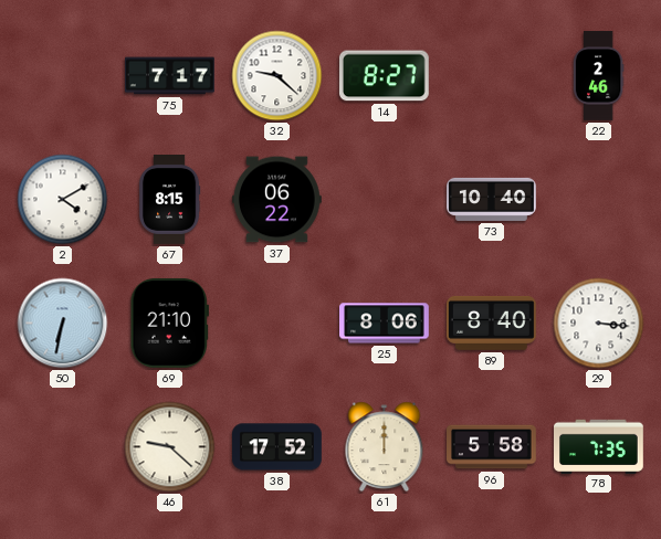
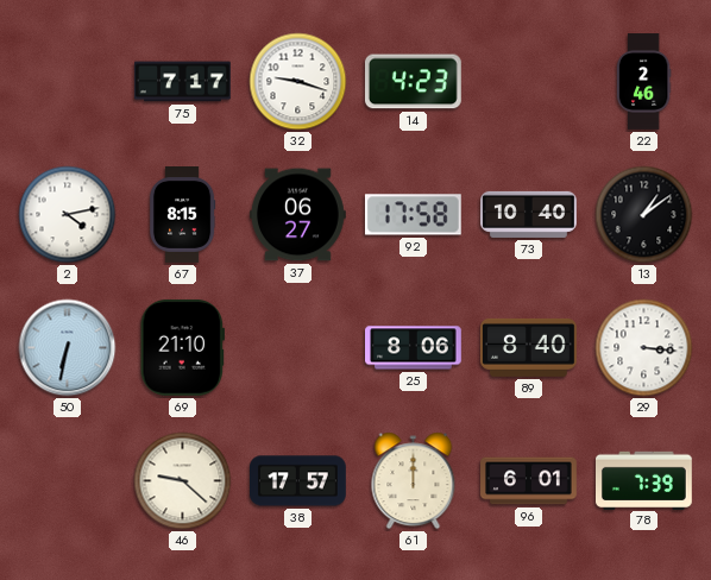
32: 9:22 -> 9:18 (298, 82)
14: 8:27 -> 4:23 (413, 82)
2: 4:10 -> 4:13 (68, 215)
37: 06:22 -> 06:27 (298, 215)
92: none -> 17:58 (413, 215)
13: none -> 1:09 (644, 215)
38: 17:52 -> 17:57 (298, 481)
96: 5:58 -> 6:01 (529, 481)
78: 7:35 -> 7:39 (644, 480)
